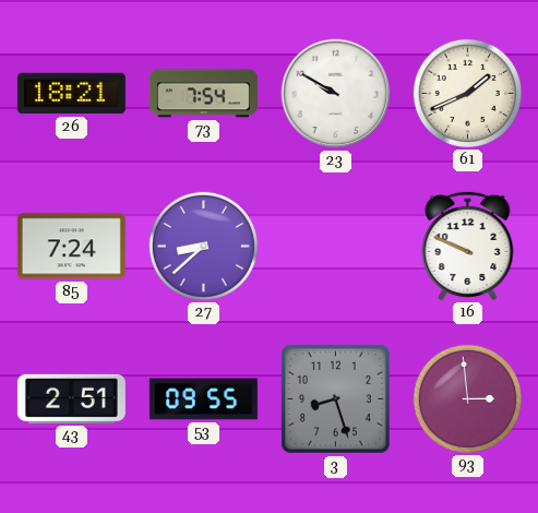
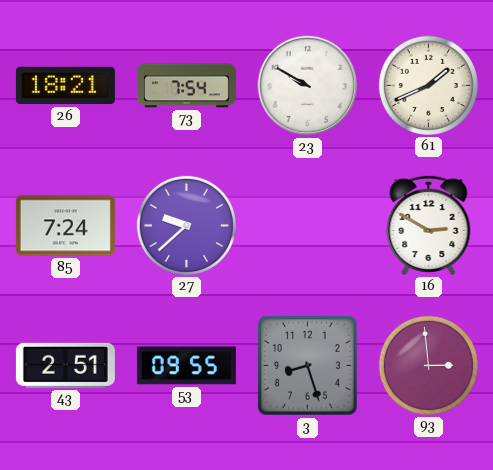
27: 8:38 -> 9:38 (186, 225)
16: 9:49 -> 2:50 (429, 225)
